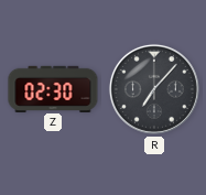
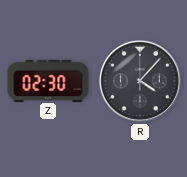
R: 7:07 -> 4:07 (140, 81)
